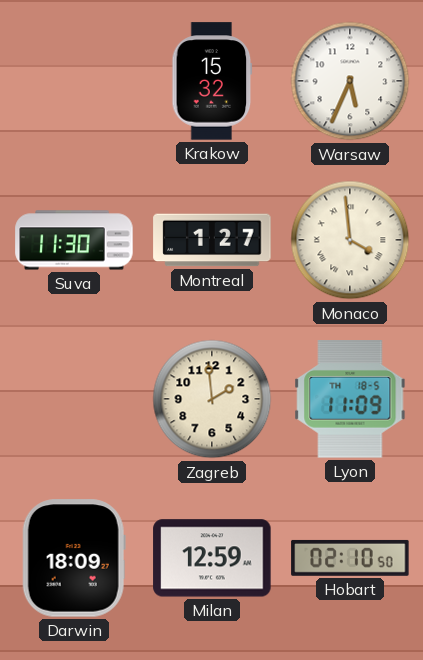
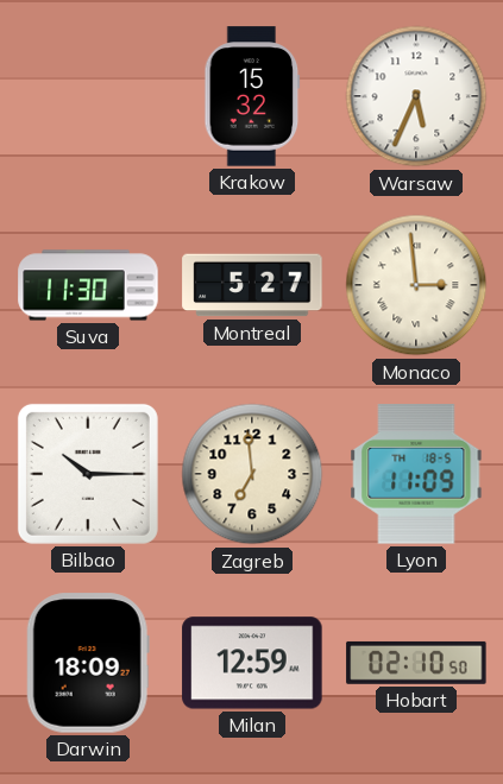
Montreal: 1:27 -> 5:27 (252, 285)
Monaco: 3:59 -> 2:59 (416, 285)
Bilbao: none -> 10:15 (88, 474)
Zagreb: 1:59 -> 6:59 (252, 474)
